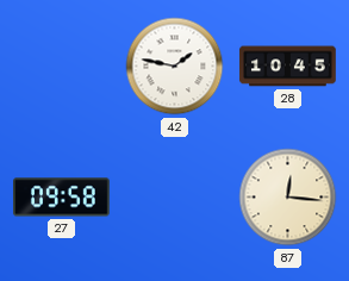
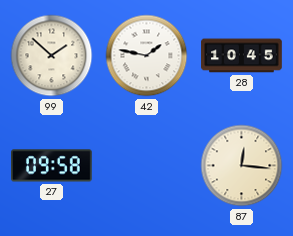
99: none -> 1:52 (52, 56)
